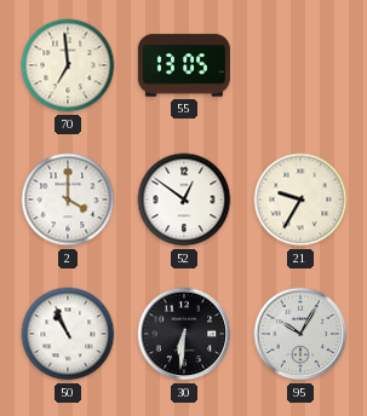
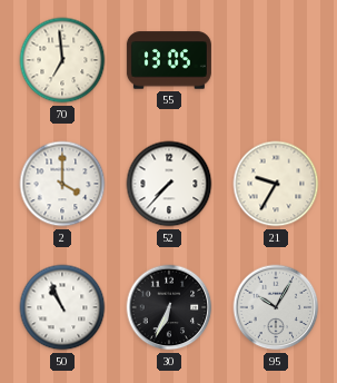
52: 12:51 -> 7:37 (169, 184)
30: 6:31 -> 6:34 (169, 307)
